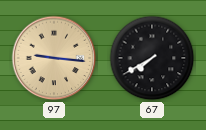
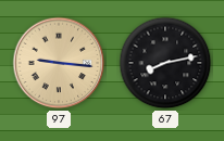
67: 7:40 -> 8:13 (165, 63)
